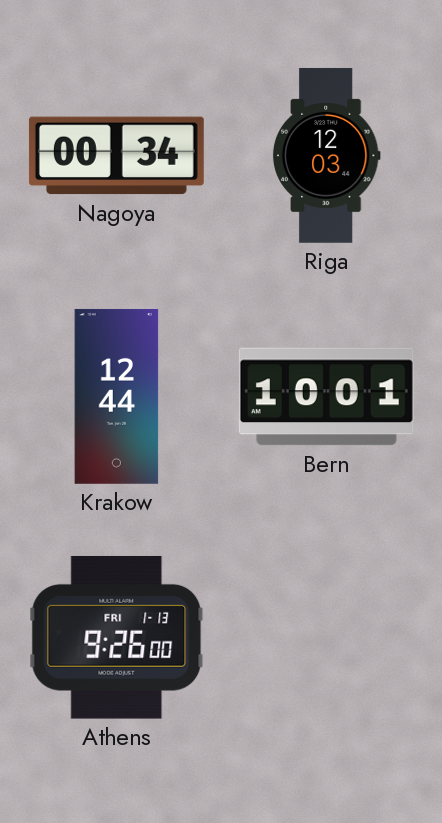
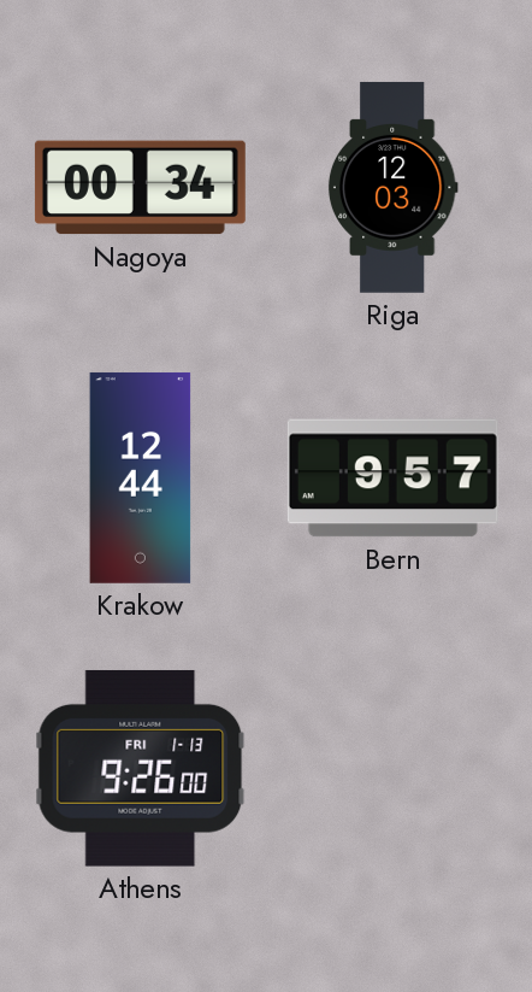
Bern: 10:01 -> 9:57 (392, 479)
